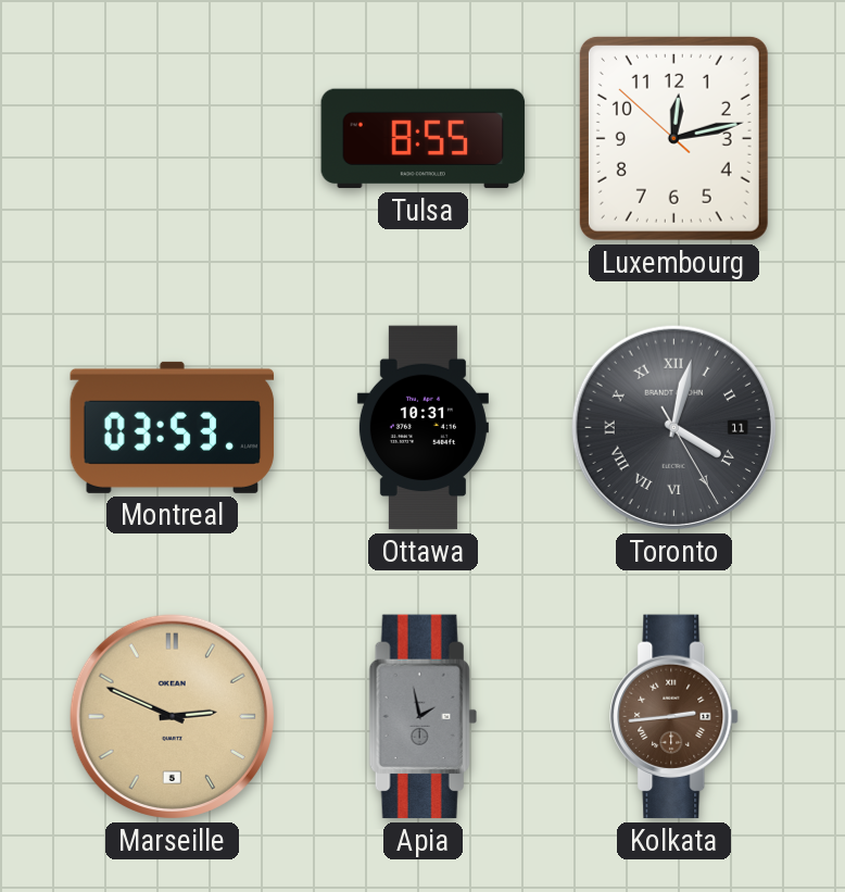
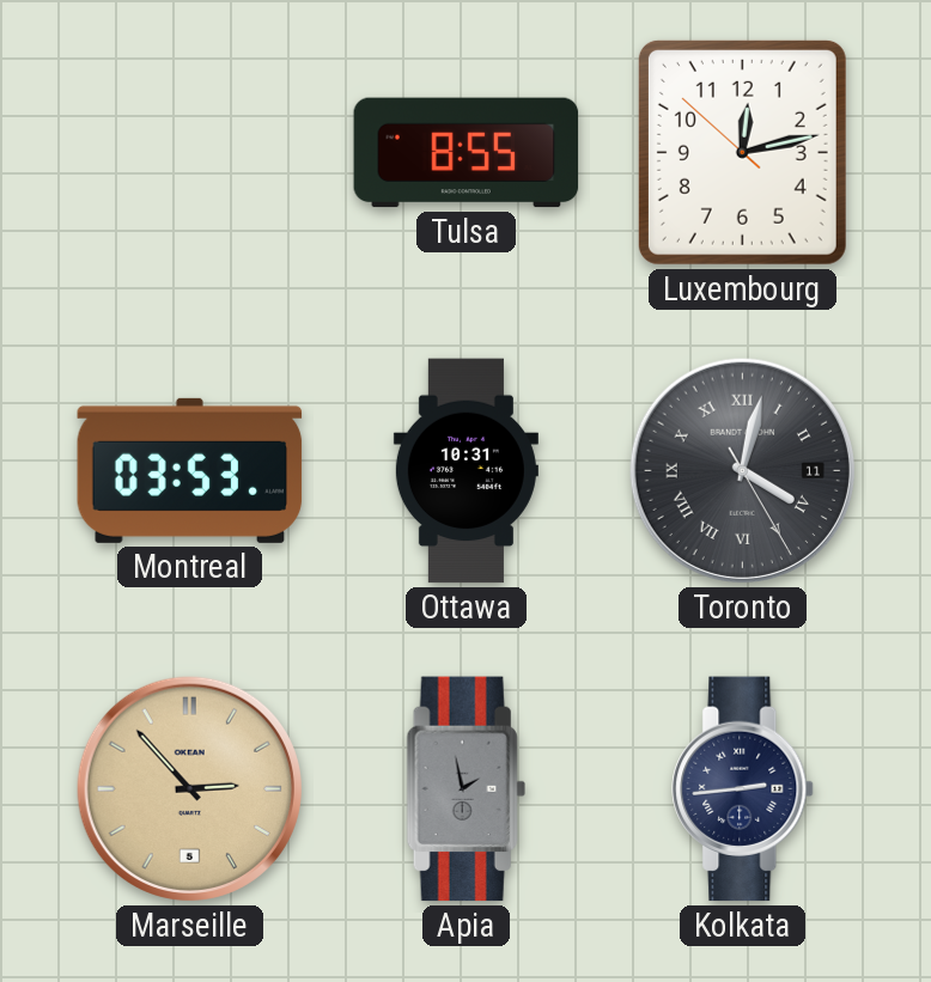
Marseille: 2:49 -> 2:53 (189, 788)
Kolkata dial: brown -> navy (743, 789)
